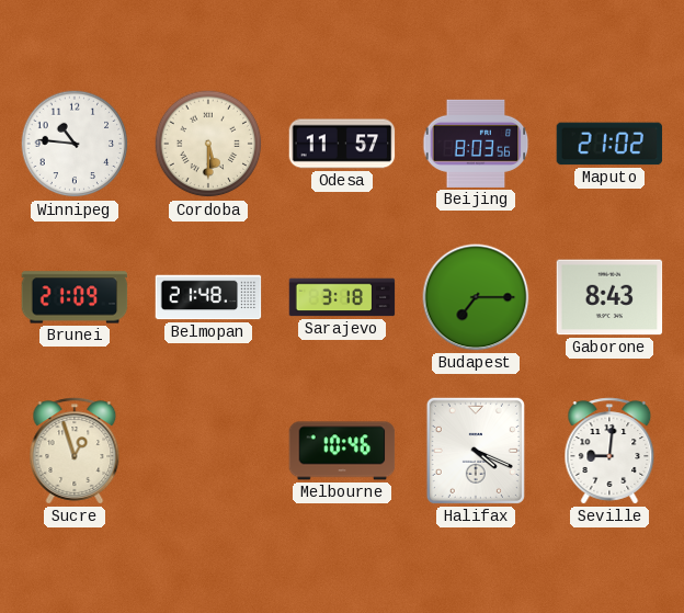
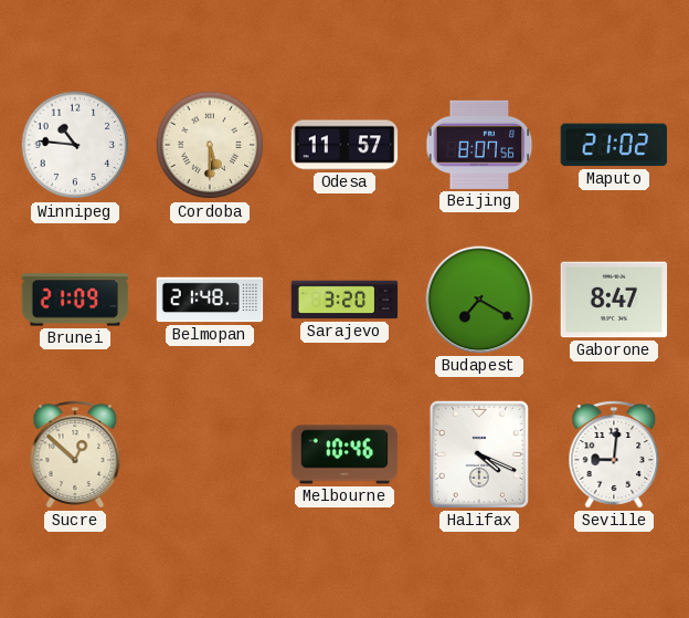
Beijing: 8:03 -> 8:07 (479, 145)
Sarajevo: 3:18 -> 3:20 (344, 300)
Budapest: 7:15 -> 7:20 (479, 300)
Gaborone: 8:43 -> 8:47 (614, 300)
Sucre: 12:57 -> 12:52 (75, 454)
